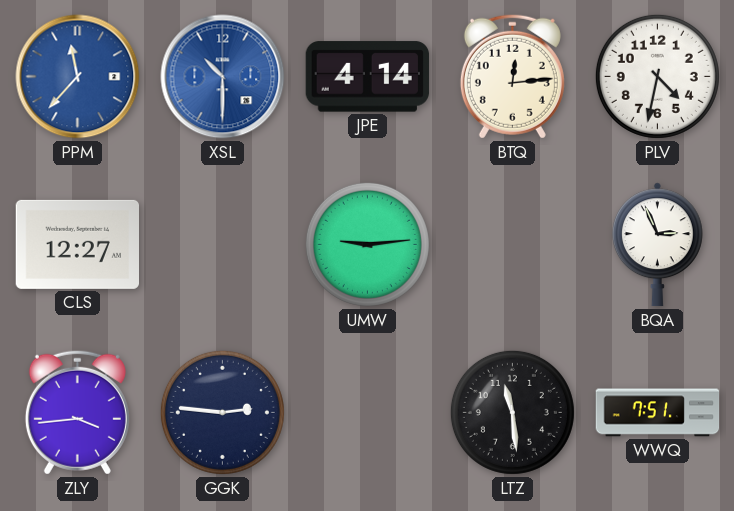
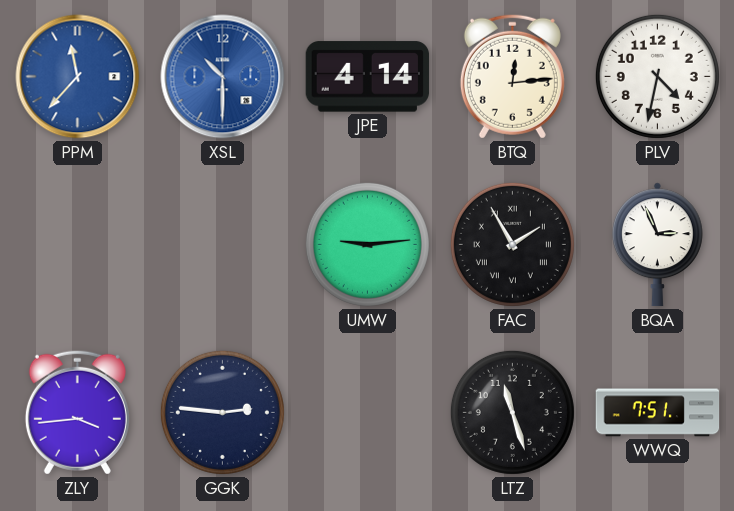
CLS: 12:27 -> none (77, 244)
FAC: none -> 1:55 (512, 244)
LTZ: 11:29 -> 11:27 (512, 412)
